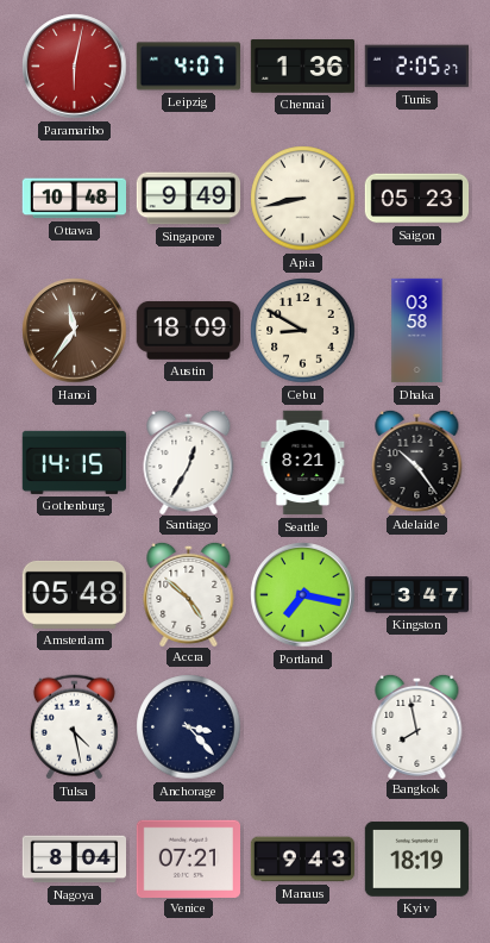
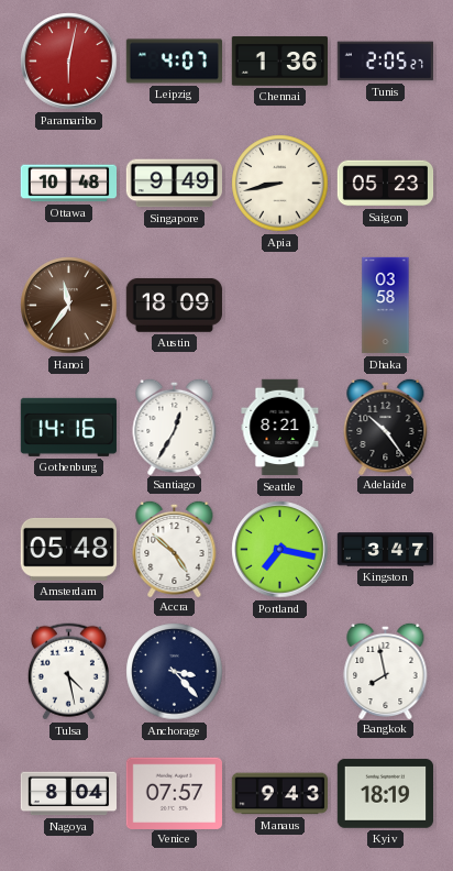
Cebu: 8:50 -> none (303, 331)
Gothenburg: 14:15 -> 14:16 (68, 427)
Venice: 07:21 -> 07:57 (174, 793)
